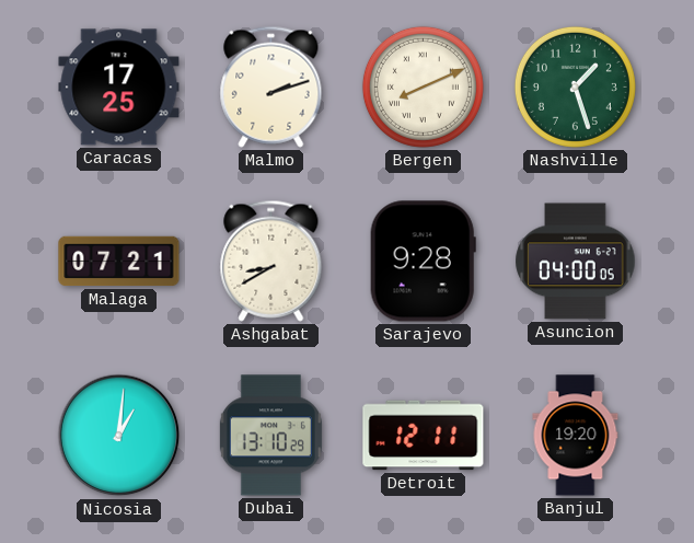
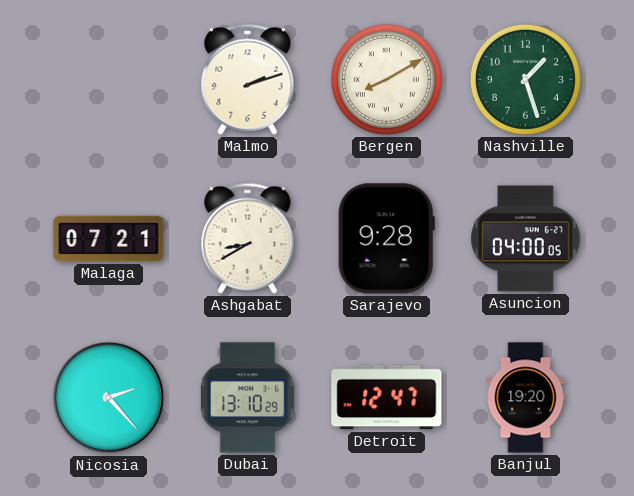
Caracas: 17:25 -> none (119, 88)
Bergen: 8:11 -> 8:10 (386, 79)
Nicosia: 1:01 -> 2:23 (109, 398)
Detroit: 12:11 -> 12:47 (387, 398)
